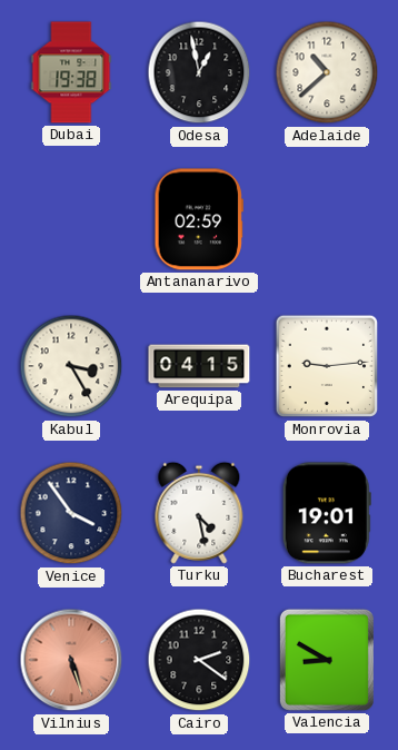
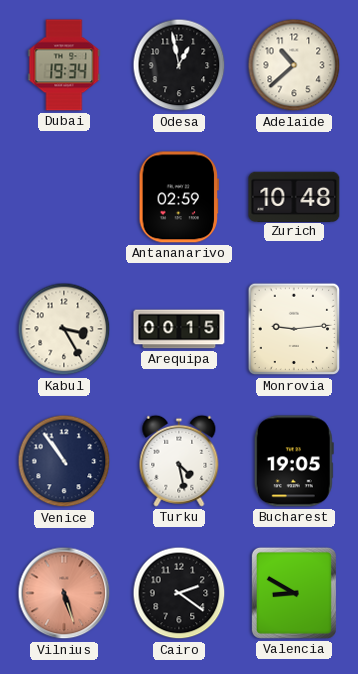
Dubai: 19:38 -> 19:34 (64, 65)
Zurich: none -> 10:48 (294, 196)
Arequipa: 04:15 -> 00:15 (179, 329)
Venice: 3:54 -> 10:54 (64, 461)
Bucharest: 19:01 -> 19:05 (294, 461)
